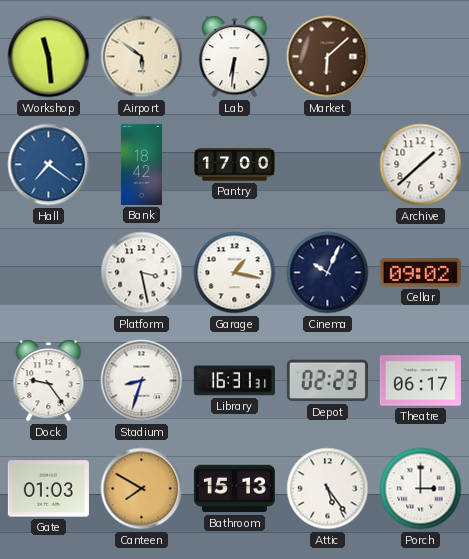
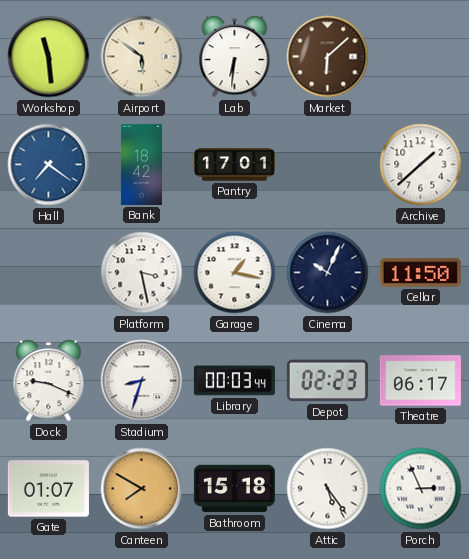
Pantry: 17:00 -> 17:01 (234, 165)
Cellar: 09:02 -> 11:50 (420, 272)
Dock: 9:24 -> 9:19 (49, 381)
Library: 16:31 -> 00:03 (234, 381)
Gate: 01:03 -> 01:07 (48, 489)
Bathroom: 15:13 -> 15:18 (234, 489)
Porch: 3:00 -> 2:56 (421, 489)
